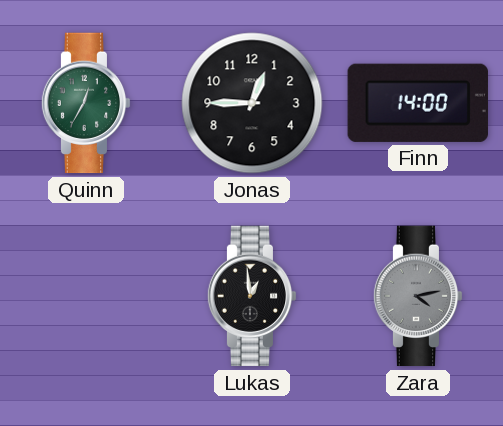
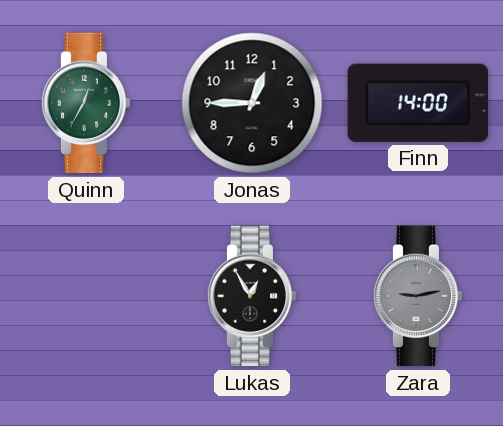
Lukas: 12:59 -> 12:55 (252, 296)
Zara: 4:13 -> 9:13 (418, 296)
